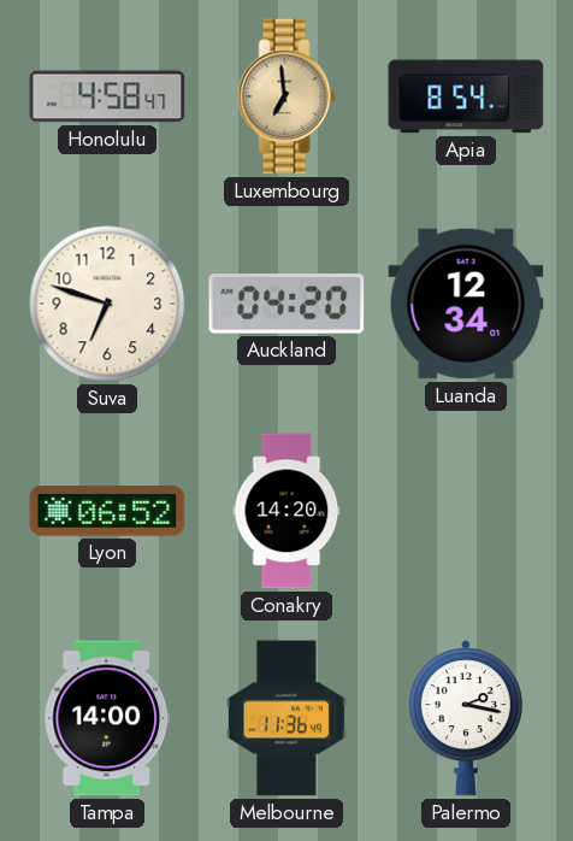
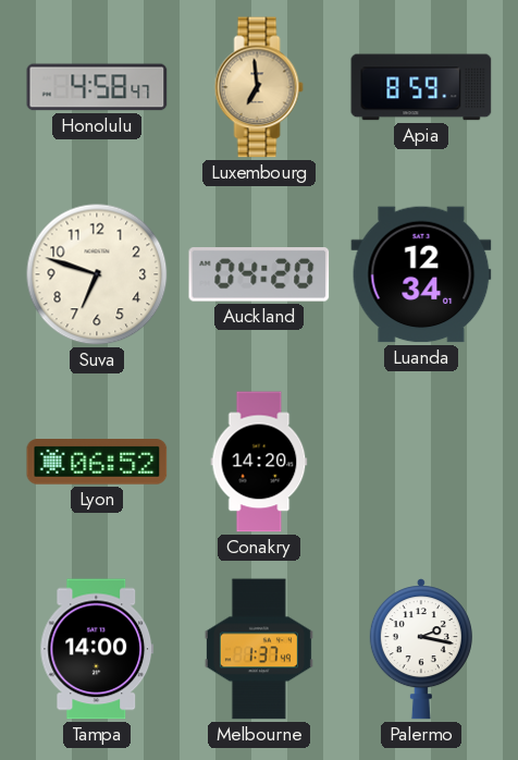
Apia: 8:54 -> 8:59 (421, 87)
Melbourne: 11:36 -> 1:37 (259, 649)
